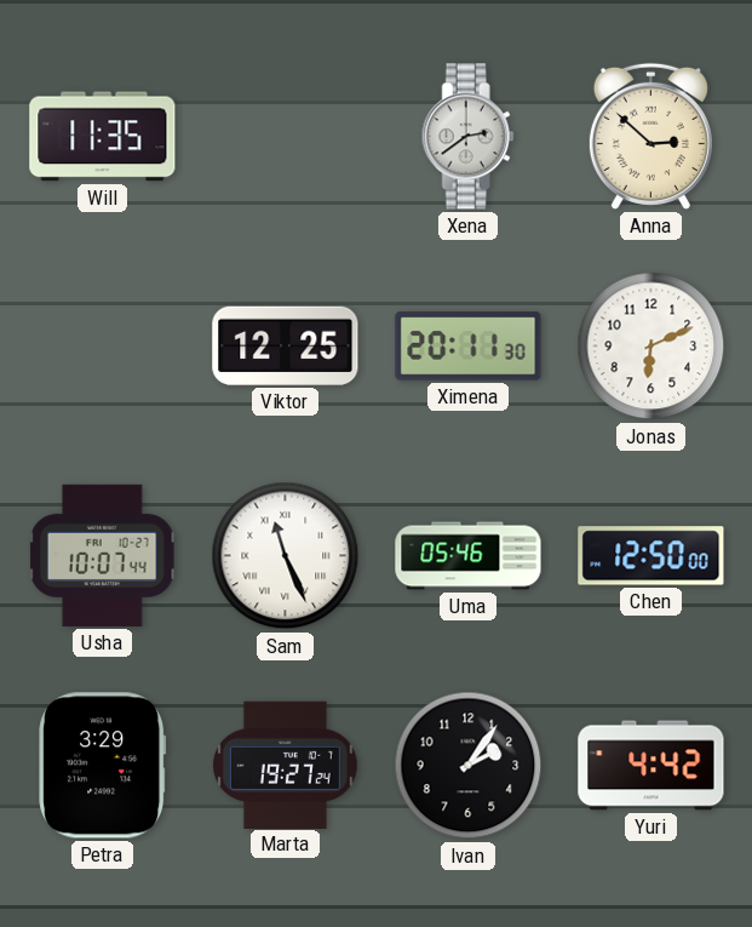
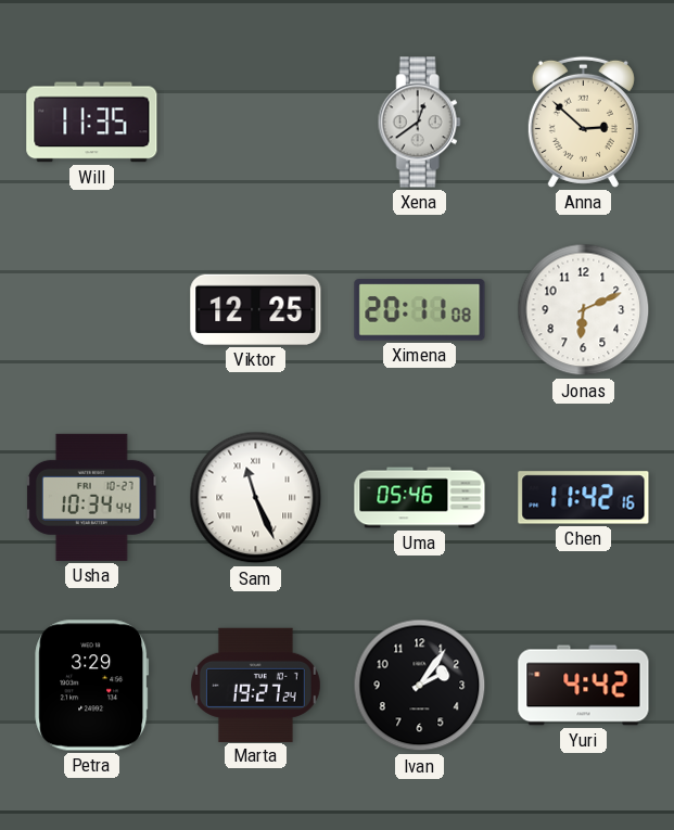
Xena: 2:39 -> 12:39 (419, 123)
Ximena: 20:11:30 -> 20:11:08 (420, 310)
Usha: 10:07 -> 10:34 (91, 497)
Chen: 12:50 -> 11:42 (584, 498)
